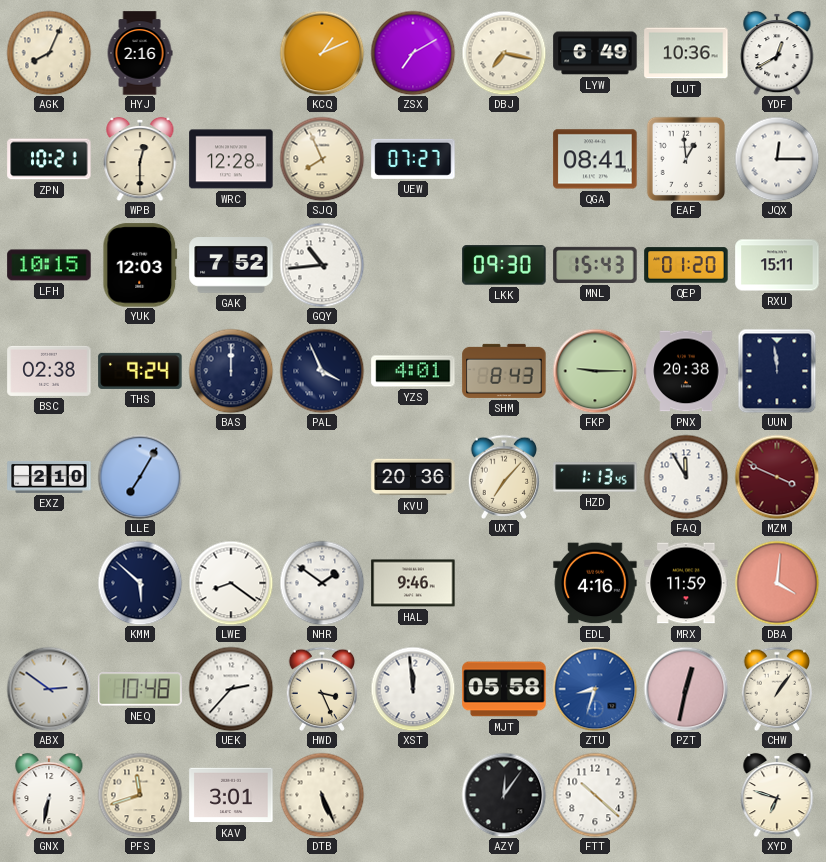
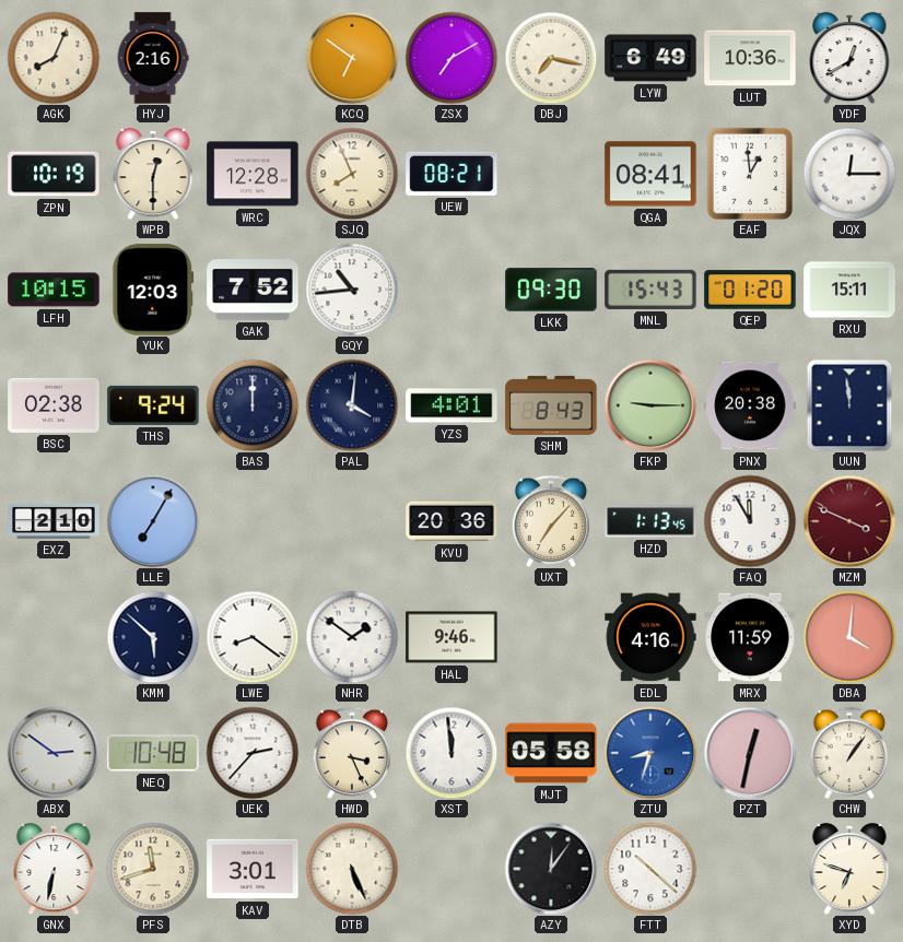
KCQ: 1:11 -> 6:51 (352, 58)
ZPN: 10:21 -> 10:19 (54, 174)
UEW: 07:27 -> 08:21 (451, 174)
PAL: 3:56 -> 4:01 (352, 405)
